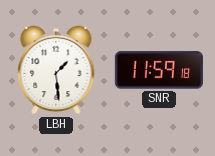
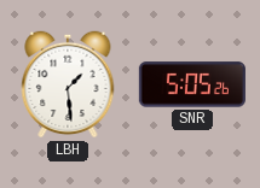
SNR: 11:59 -> 5:05 (192, 84)
